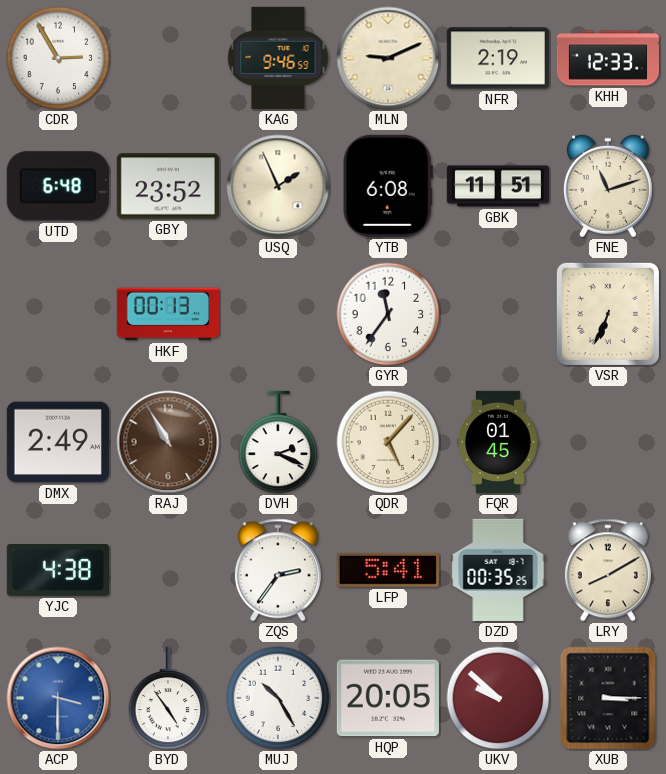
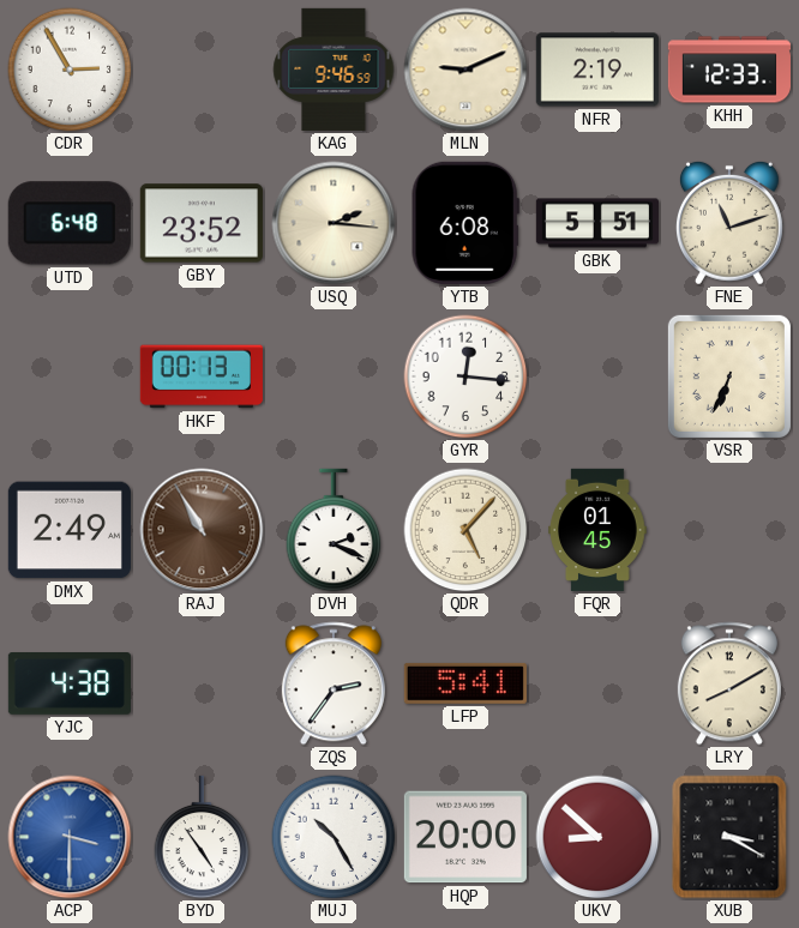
USQ: 1:56 -> 2:16 (334, 223)
GBK: 11:51 -> 5:51 (597, 223)
GYR: 11:36 -> 12:16 (465, 376)
DZD: 00:35 -> none (498, 570)
HQP: 20:05 -> 20:00 (465, 837)
UKV: 9:52 -> 8:52 (597, 837)
XUB: 3:15 -> 3:20 (729, 837)
